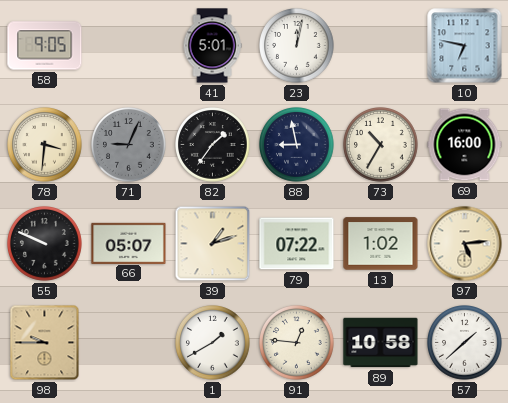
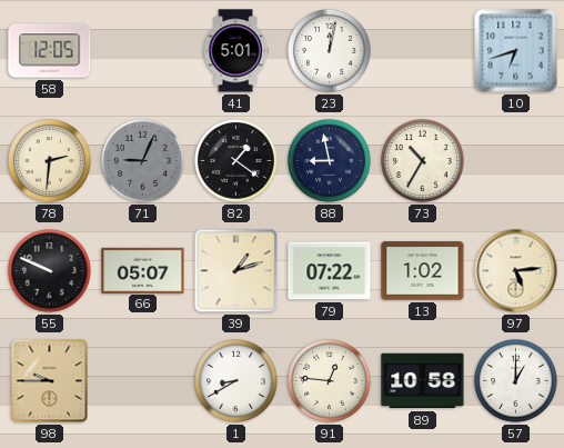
58: 9:05 -> 12:05 (50, 51)
10: 6:47 -> 6:42 (516, 51)
78: 3:31 -> 2:31 (50, 161)
82: 1:36 -> 1:21 (236, 161)
69: 16:00 -> none (465, 145)
1: 1:40 -> 8:40 (236, 381)
57: 1:38 -> 1:00 (516, 381)
